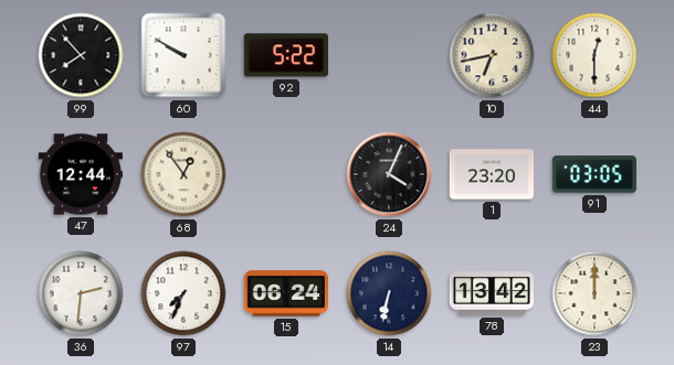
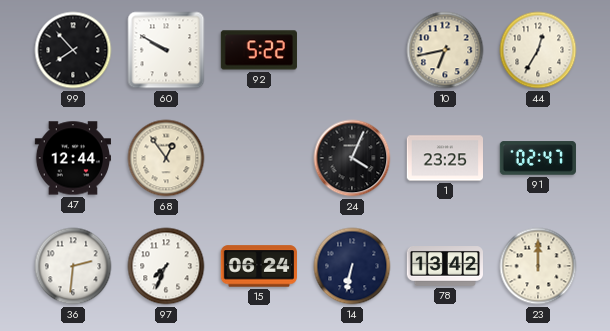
44: 12:30 -> 12:35 (538, 50)
1: 23:20 -> 23:25 (444, 158)
91: 03:05 -> 02:47 (537, 158)
